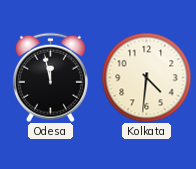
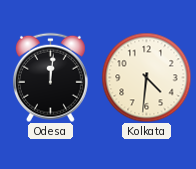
Odesa: 11:58 -> 12:01 (50, 77)
